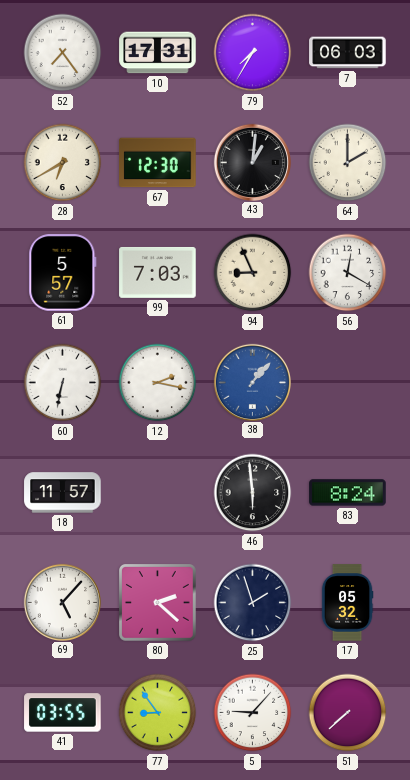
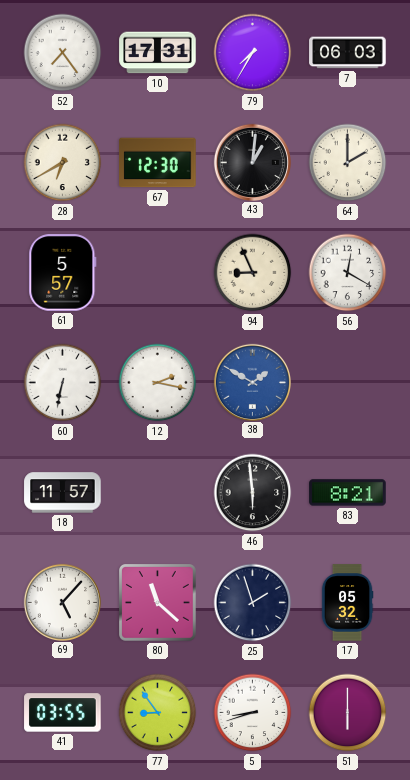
99: 7:03 -> none (158, 272)
38: 1:07 -> 1:50 (252, 382)
83: 8:24 -> 8:21 (348, 493)
80: 2:22 -> 11:22 (158, 603)
5: 9:07 -> 8:42 (253, 713)
51: 7:38 -> 6:00 (348, 713)
